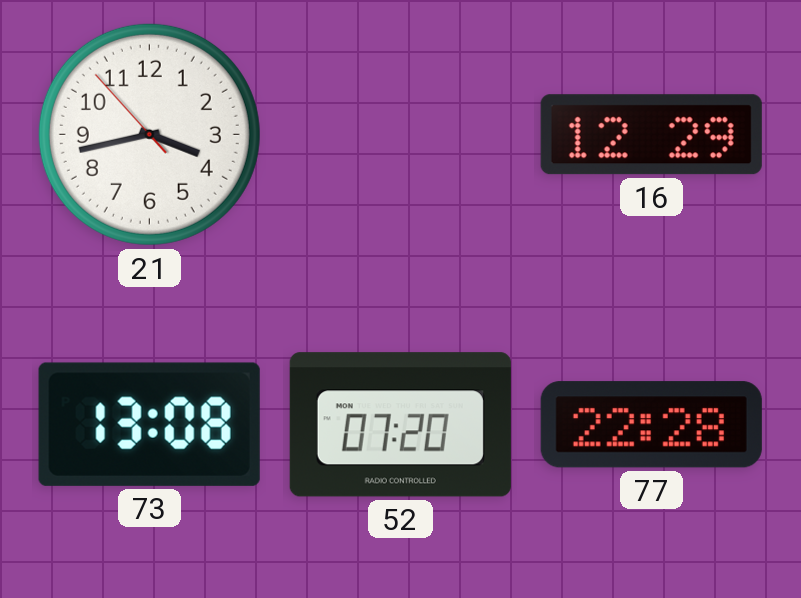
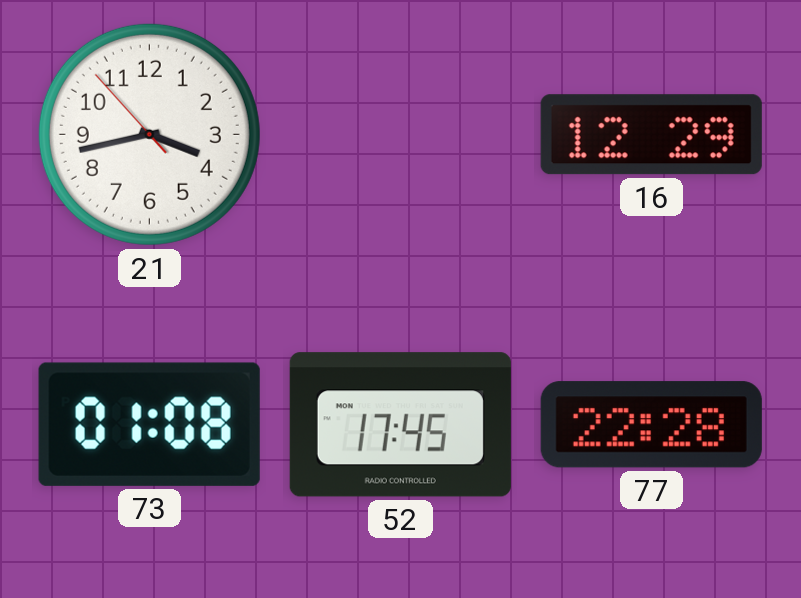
73: 13:08 -> 01:08 (149, 424)
52: 07:20 -> 17:45 (400, 425)
